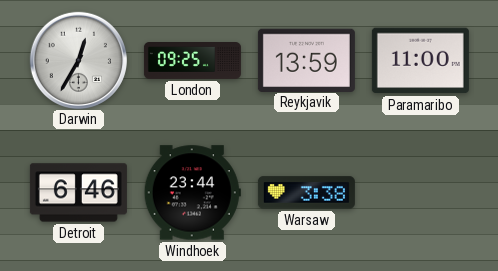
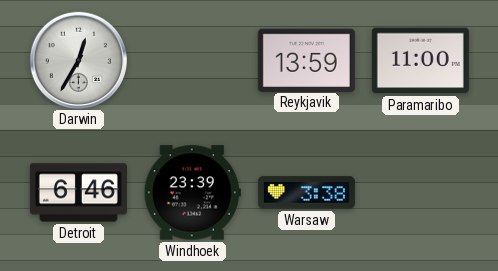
London: 09:25 -> none (192, 61)
Windhoek: 23:44 -> 23:39 (192, 193)
